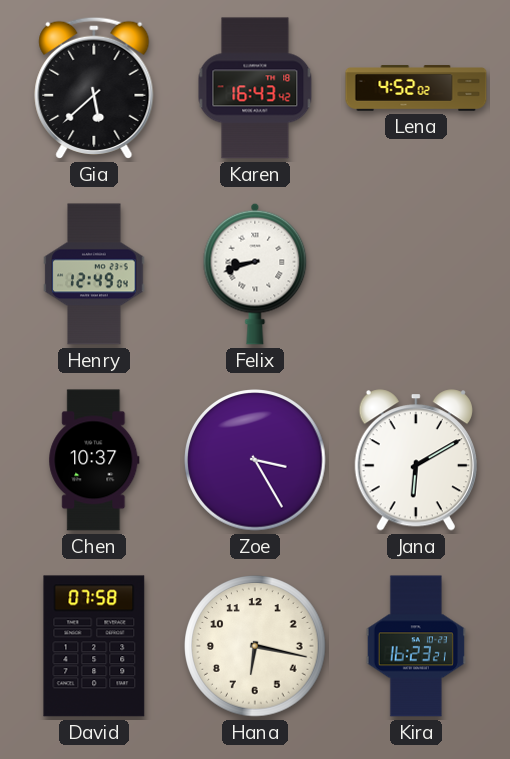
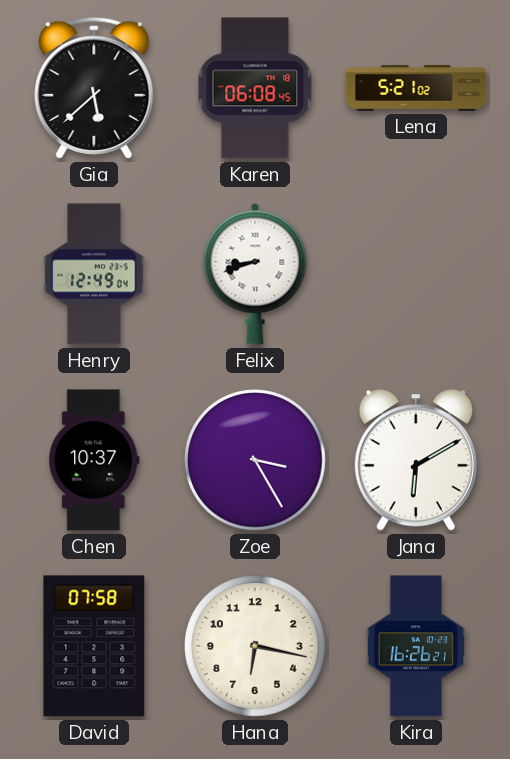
Karen: 16:43 -> 06:08 (255, 88)
Lena: 4:52 -> 5:21 (416, 88)
Kira: 16:23 -> 16:26 (416, 646)
